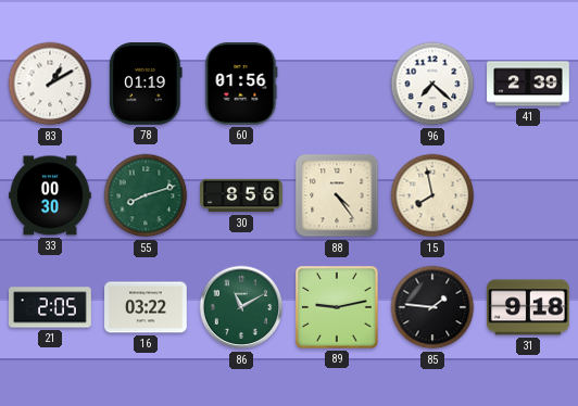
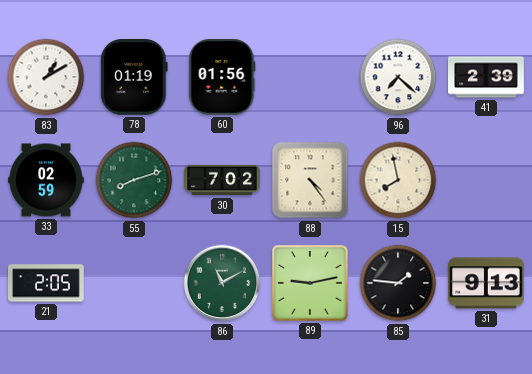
33: 00:30 -> 02:59 (46, 180)
30: 8:56 -> 7:02 (222, 180)
16: 03:22 -> none (146, 307)
31: 9:18 -> 9:13 (487, 283)
